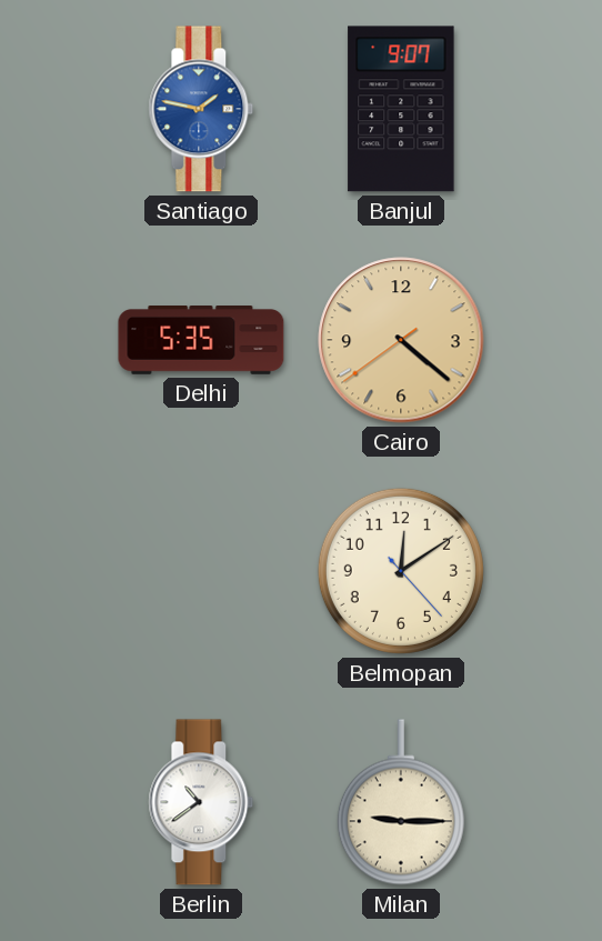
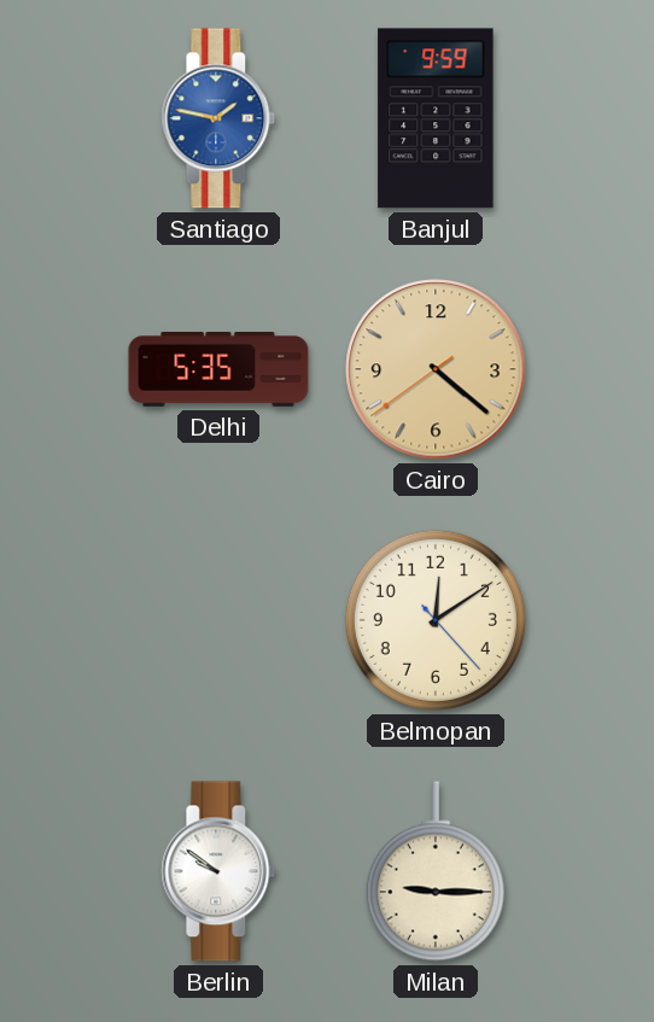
Banjul: 9:07 -> 9:59 (436, 118)
Berlin: 10:39 -> 9:51 (218, 871)
